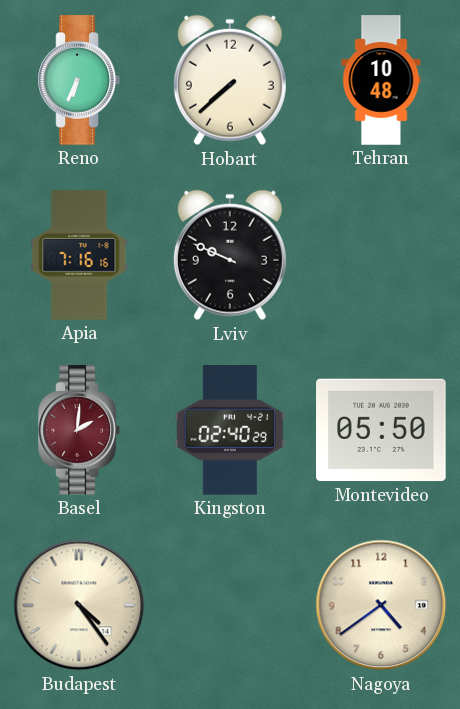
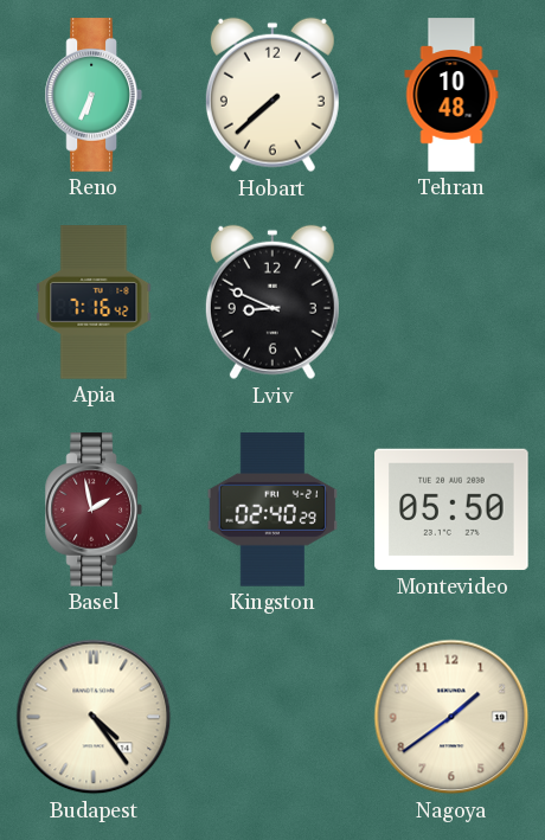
Apia: 7:16:16 -> 7:16:42 (94, 302)
Lviv: 9:49 -> 8:49 (272, 302)
Basel: 2:01 -> 1:58 (94, 509)
Nagoya: 4:39 -> 1:39 (451, 717)
